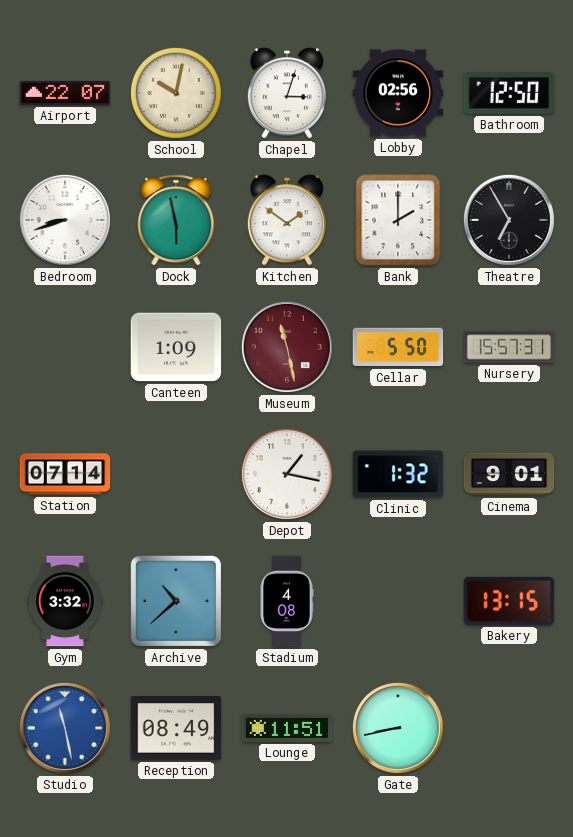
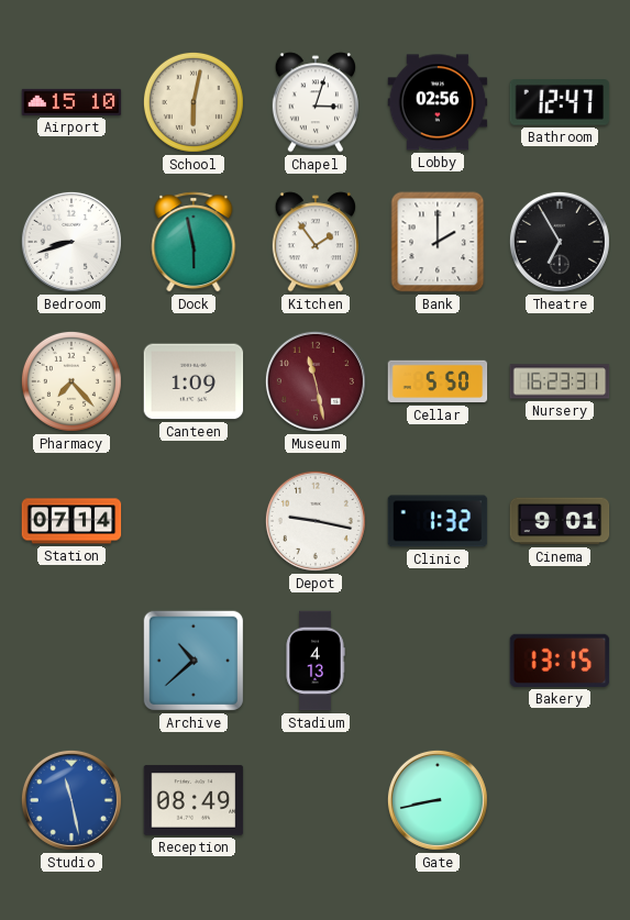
Airport: 22:07 -> 15:10 (71, 102)
School: 10:02 -> 6:02 (194, 102)
Bathroom: 12:50 -> 12:47 (560, 103)
Kitchen: 1:51 -> 1:54 (316, 242)
Pharmacy: none -> 7:23 (71, 381)
Nursery: 15:57 -> 16:23 (560, 381)
Depot: 1:17 -> 9:17 (316, 521)
Gym: 3:32 -> none (65, 601)
Stadium: 4:08 -> 4:13 (316, 661)
Lounge: 11:51 -> none (287, 728)
